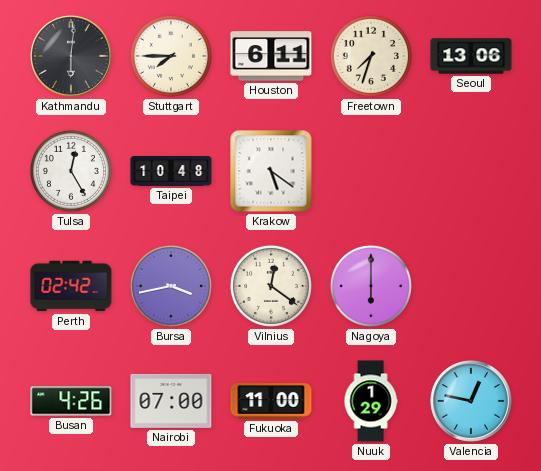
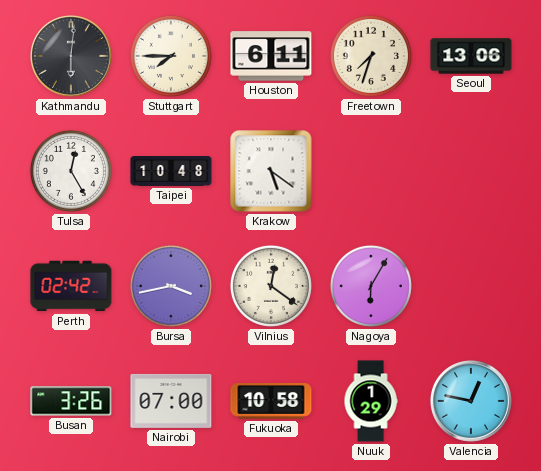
Nagoya: 6:00 -> 6:05 (371, 286)
Busan: 4:26 -> 3:26 (71, 401)
Fukuoka: 11:00 -> 10:58 (271, 401)
